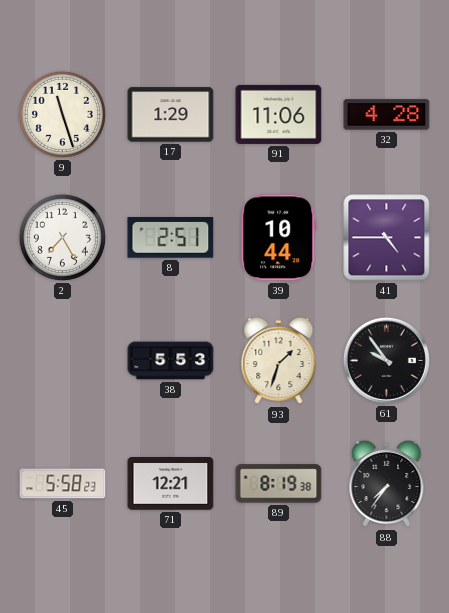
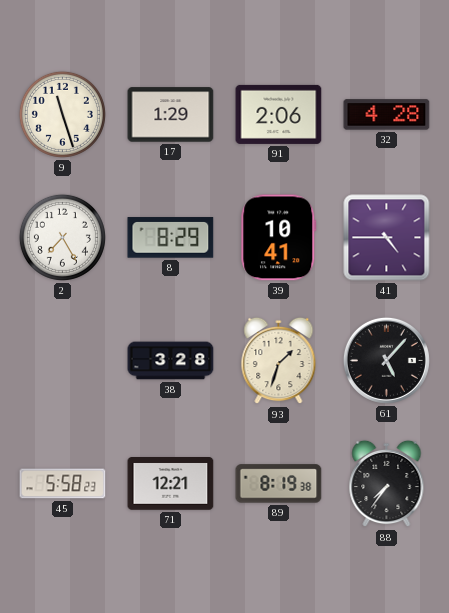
91: 11:06 -> 2:06 (279, 114)
8: 2:51 -> 8:29 (171, 238)
39: 10:44 -> 10:41 (279, 238)
38: 5:53 -> 3:28 (171, 361)
61: 9:54 -> 5:07 (386, 360)
